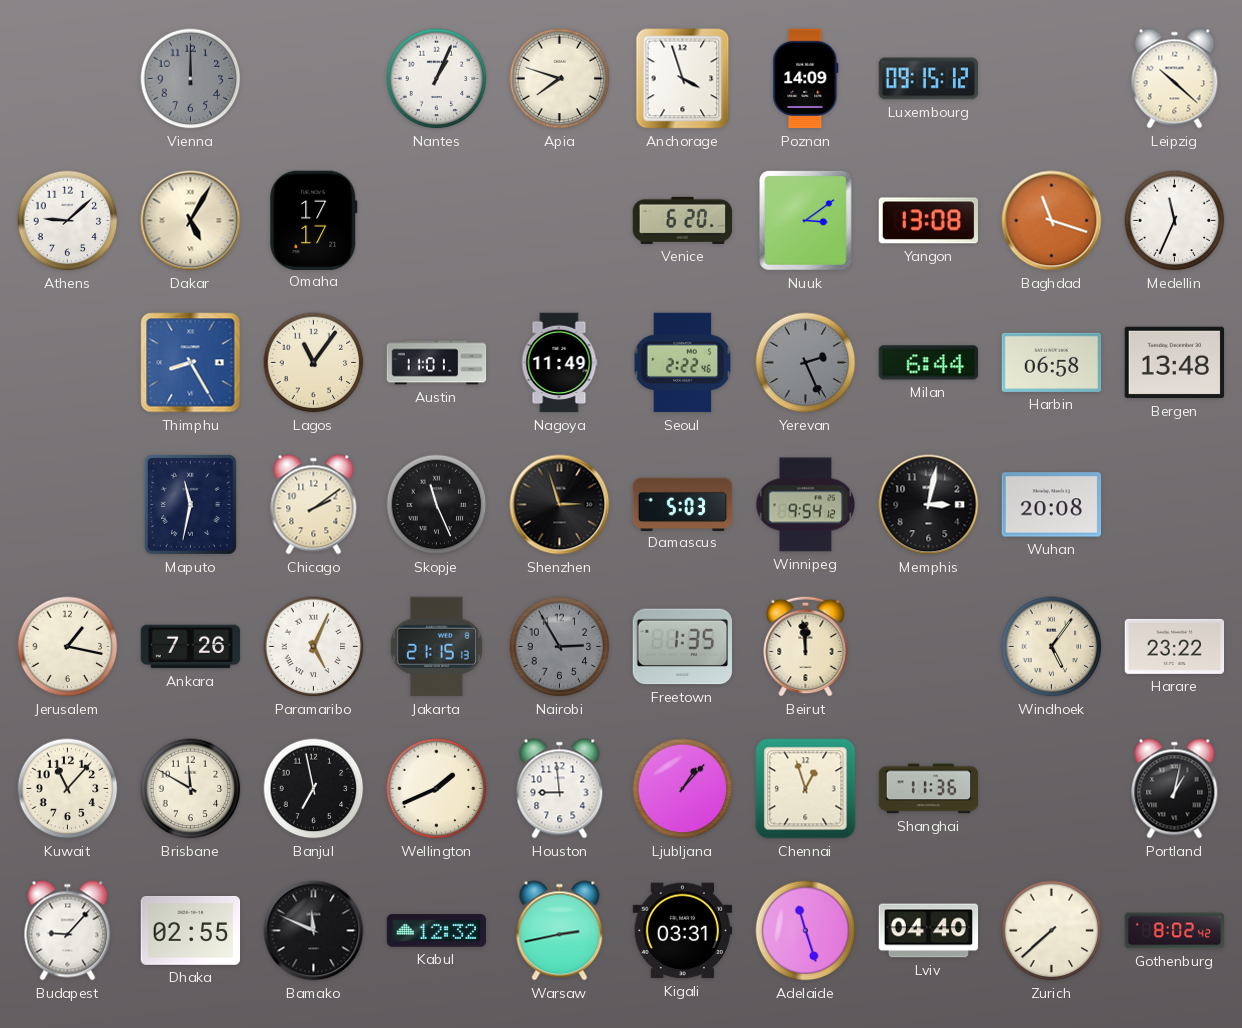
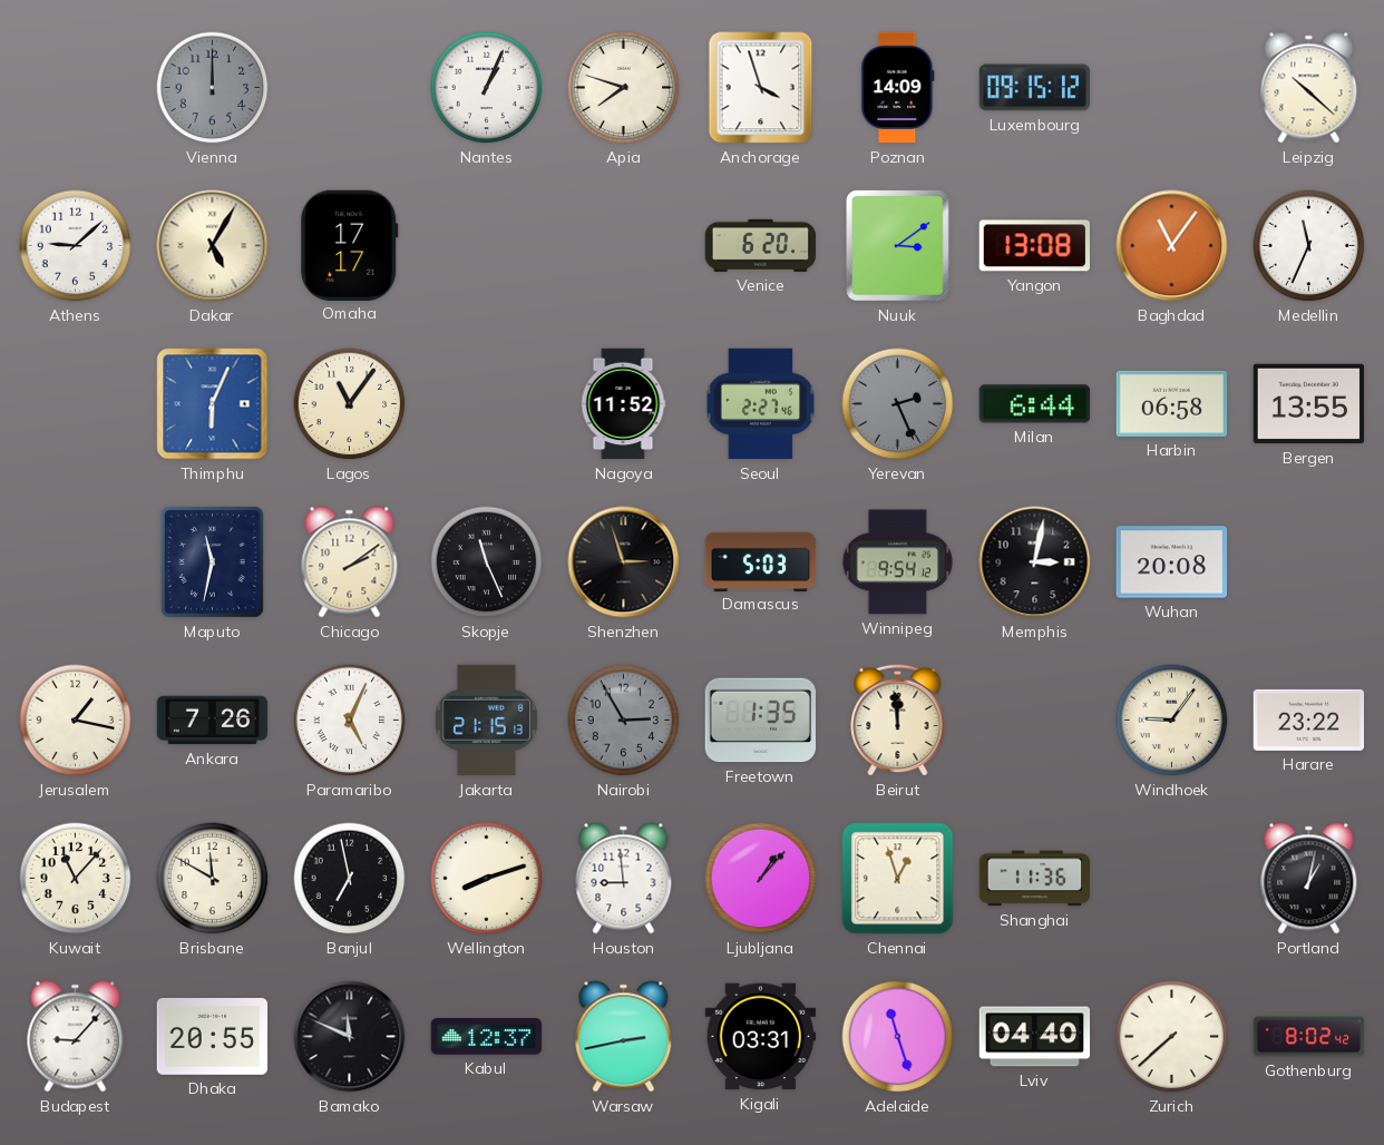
Baghdad: 11:18 -> 11:06 (1172, 246)
Thimphu: 8:25 -> 6:04 (213, 404)
Austin: 11:01 -> none (437, 363)
Nagoya: 11:49 -> 11:52 (623, 404)
Seoul: 2:22 -> 2:27 (761, 404)
Bergen: 13:48 -> 13:55 (1309, 404)
Windhoek: 5:06 -> 9:06 (1172, 721)
Wellington: 1:41 -> 8:12 (487, 879)
Dhaka: 02:55 -> 20:55 (213, 1036)
Kabul: 12:32 -> 12:37 (487, 1037)
